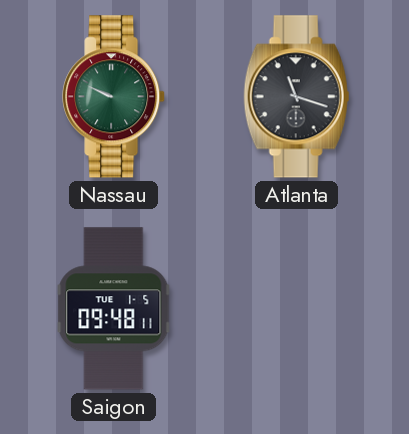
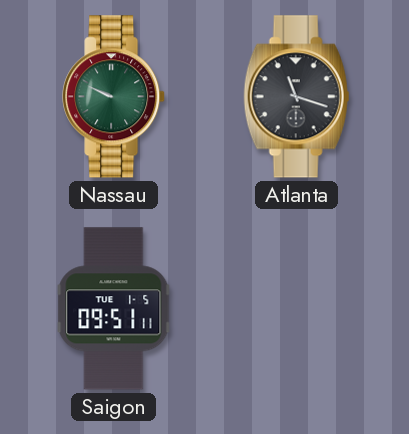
Saigon: 09:48 -> 09:51 (114, 309)
